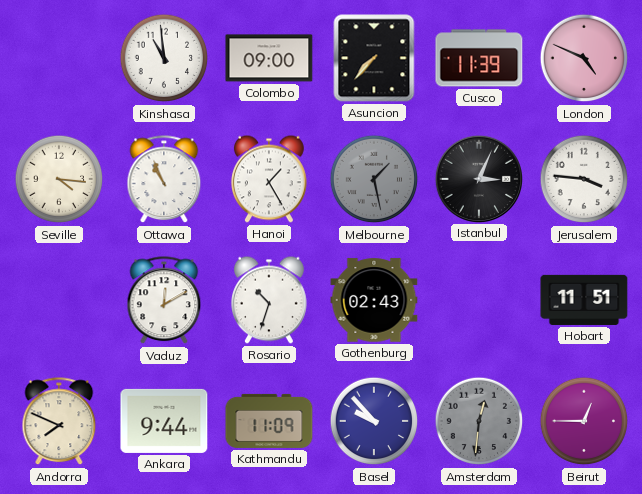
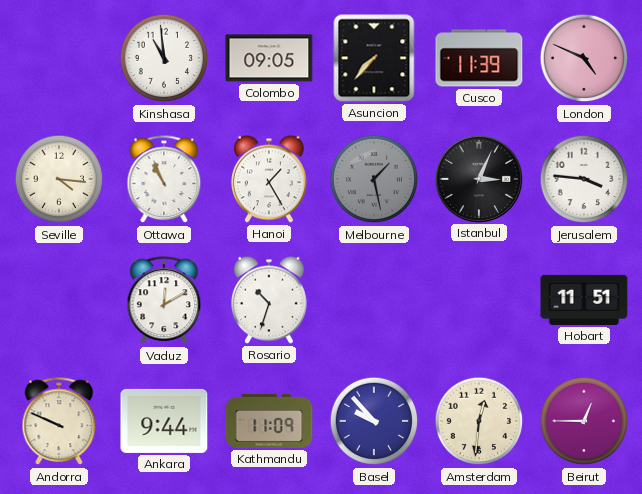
Colombo: 09:00 -> 09:05 (269, 58)
Gothenburg: 02:43 -> none (374, 300)
Andorra: 7:49 -> 9:49 (59, 422)
Amsterdam dial: grey -> cream (479, 421)
